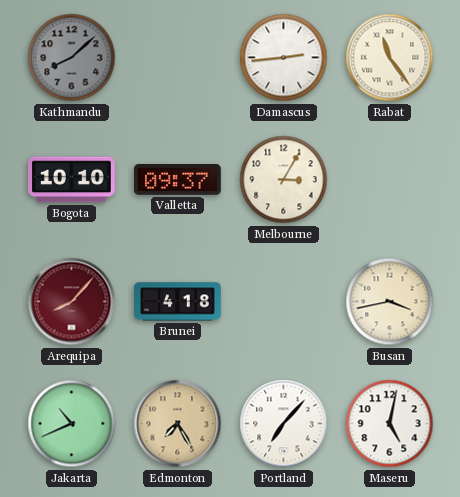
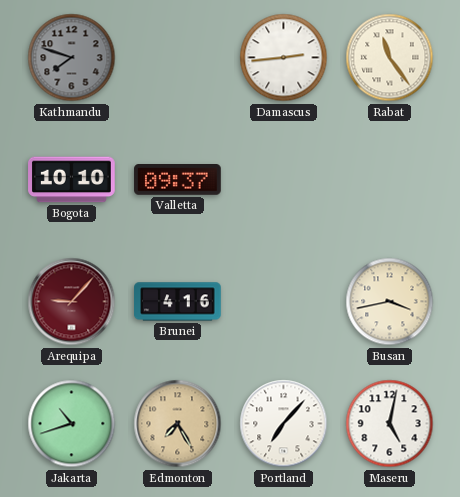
Kathmandu: 8:08 -> 7:48 (72, 58)
Melbourne: 3:05 -> none (284, 180)
Arequipa: 8:07 -> 9:07 (72, 302)
Brunei: 4:18 -> 4:16 (178, 302)
Jakarta: 10:41 -> 10:42 (72, 424)
